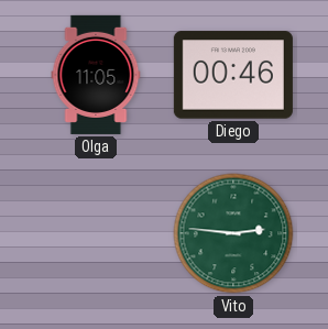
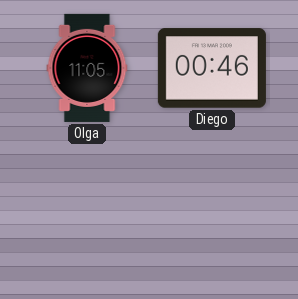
Vito: 2:46 -> none (233, 233)
